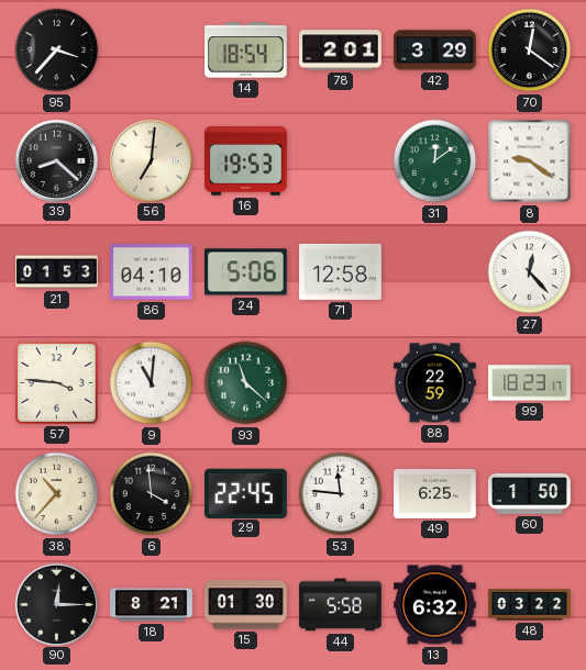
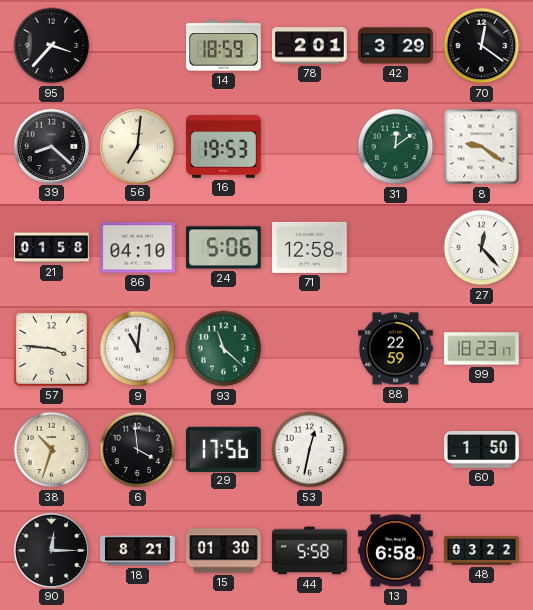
14: 18:54 -> 18:59 (224, 46)
21: 01:53 -> 01:58 (52, 248)
38: 10:37 -> 10:33 (52, 450)
29: 22:45 -> 17:56 (224, 449)
53: 11:46 -> 12:32 (310, 450)
49: 6:25 -> none (435, 493)
13: 6:32 -> 6:58 (396, 551)
